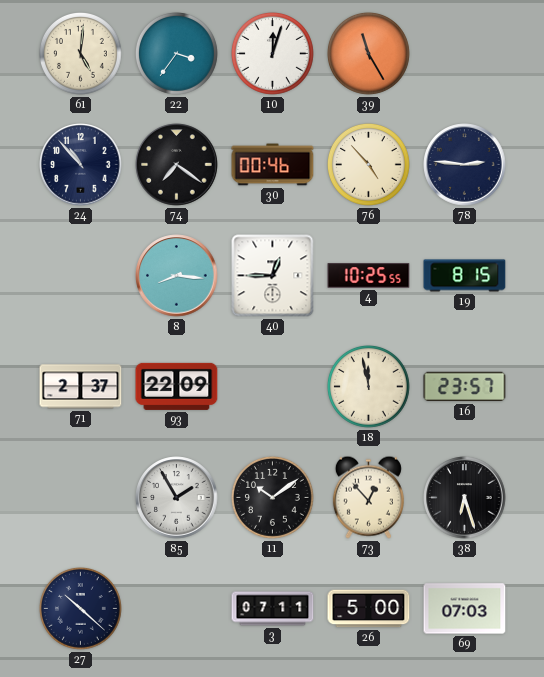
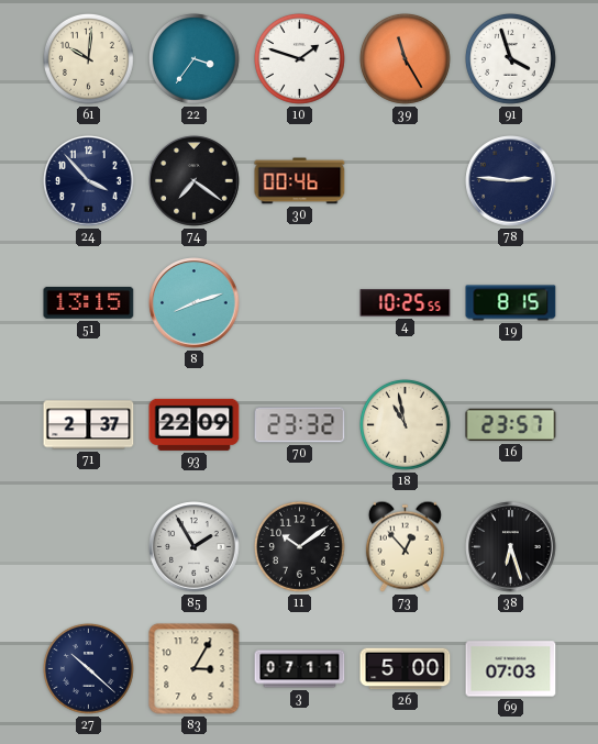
61: 5:01 -> 10:01 (89, 59)
10: 12:03 -> 1:48 (300, 59)
91: none -> 3:57 (511, 59)
24: 10:53 -> 3:53 (89, 181)
76: 4:53 -> none (369, 165)
51: none -> 13:15 (89, 302)
8: 8:16 -> 8:12 (195, 303)
40: 12:45 -> none (273, 276)
70: none -> 23:32 (300, 425)
18: 11:58 -> 10:58 (406, 425)
83: none -> 3:05 (195, 669)
